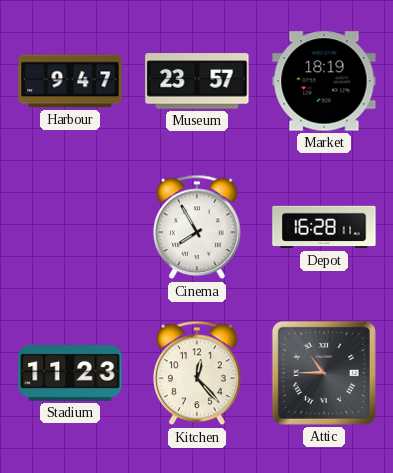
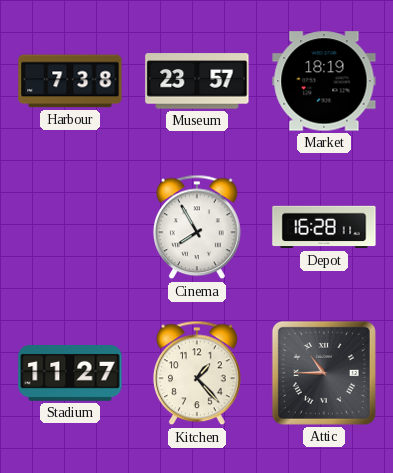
Harbour: 9:47 -> 7:38 (70, 81)
Stadium: 11:23 -> 11:27 (70, 374)
Kitchen: 12:23 -> 1:23 (198, 373)
